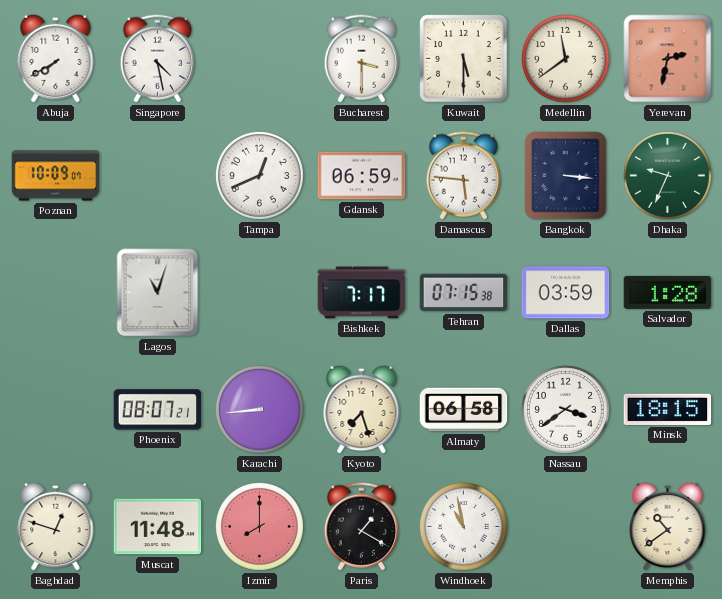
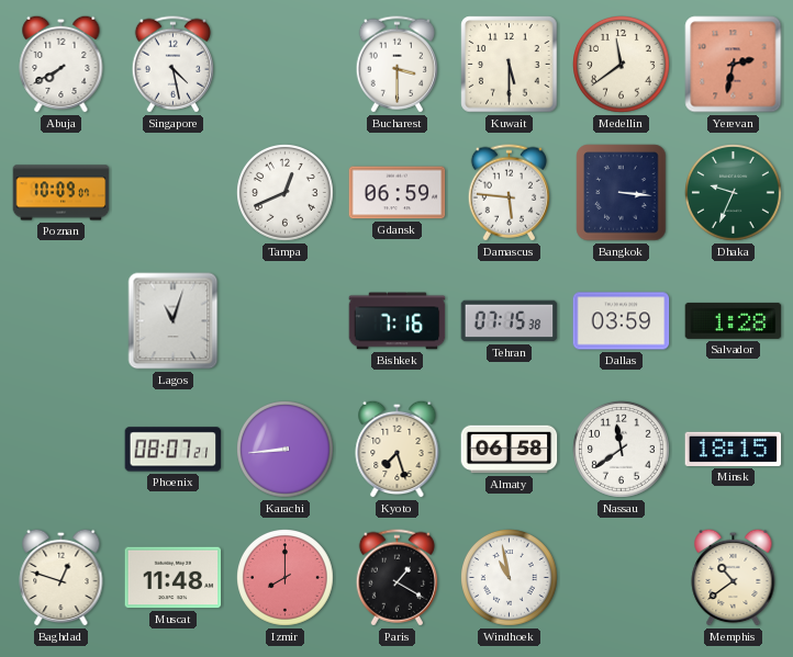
Bishkek: 7:17 -> 7:16 (398, 321)
Nassau: 3:39 -> 11:39 (622, 450)
